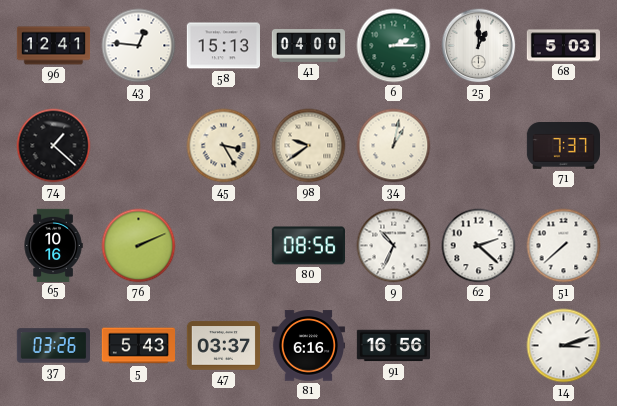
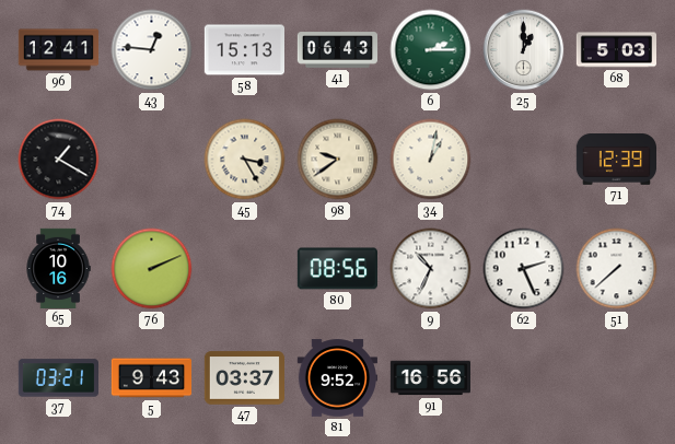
41: 04:00 -> 06:43 (338, 50)
74: 1:22 -> 1:20 (59, 160)
71: 7:37 -> 12:39 (616, 160)
62: 2:22 -> 2:26 (524, 269)
37: 03:26 -> 03:21 (58, 378)
5: 5:43 -> 9:43 (152, 378)
81: 6:16 -> 9:52 (337, 378)
14: 3:12 -> none (564, 346)
